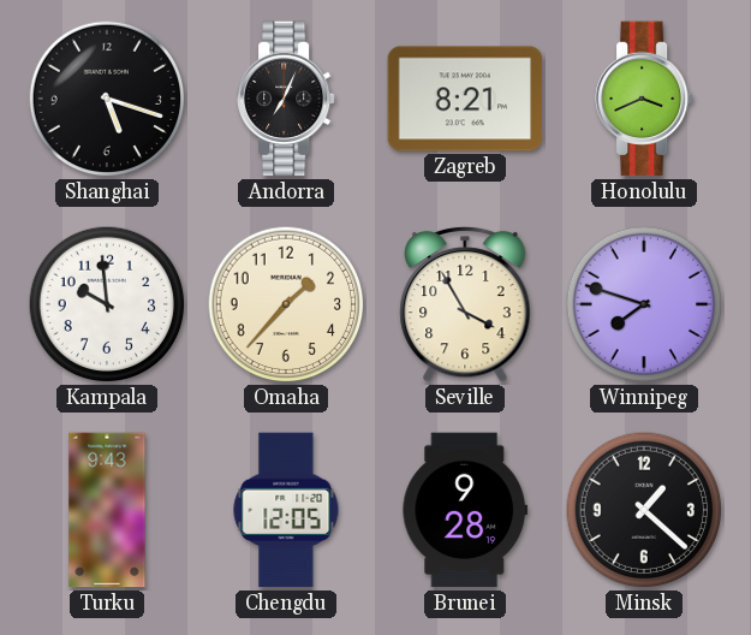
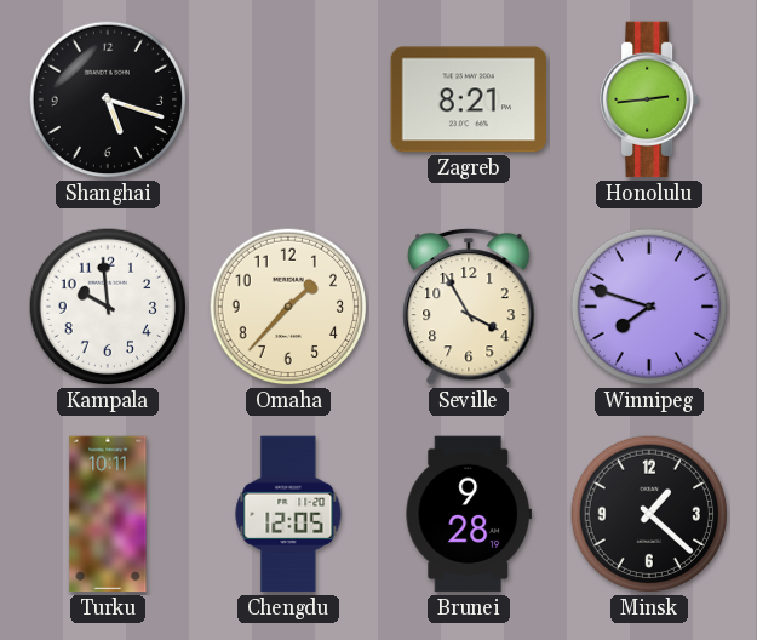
Andorra: 7:04 -> none (287, 99)
Honolulu: 3:41 -> 2:44 (650, 99)
Turku: 9:43 -> 10:11 (108, 514)
